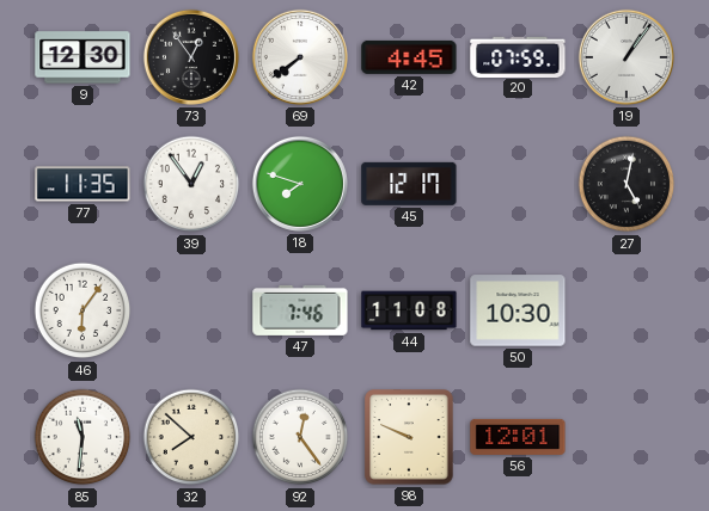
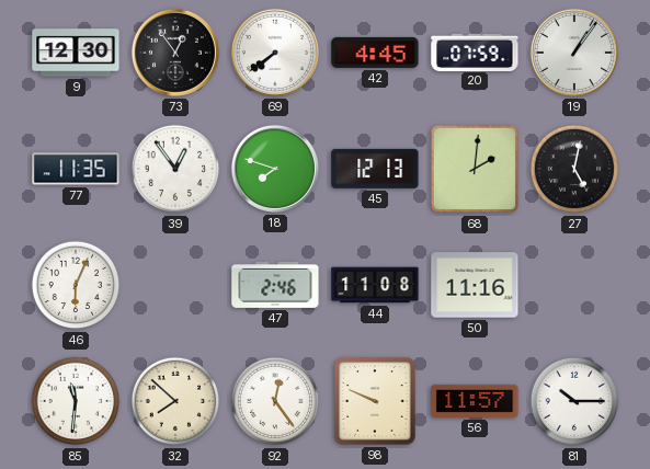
45: 12:17 -> 12:13 (375, 169)
68: none -> 2:01 (475, 169)
46: 6:06 -> 6:04 (76, 285)
47: 7:46 -> 2:46 (275, 285)
50: 10:30 -> 11:16 (475, 285)
56: 12:01 -> 11:57 (475, 401)
81: none -> 10:15 (574, 401)
